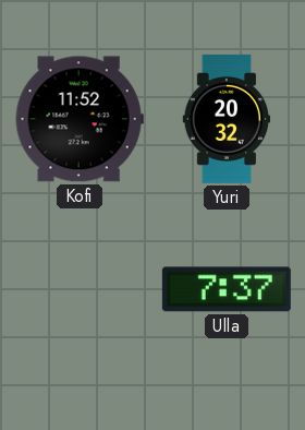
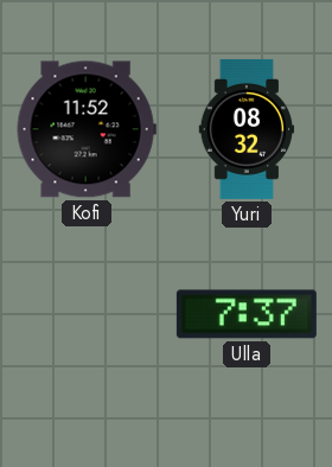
Yuri: 20:32 -> 08:32 (247, 129)
